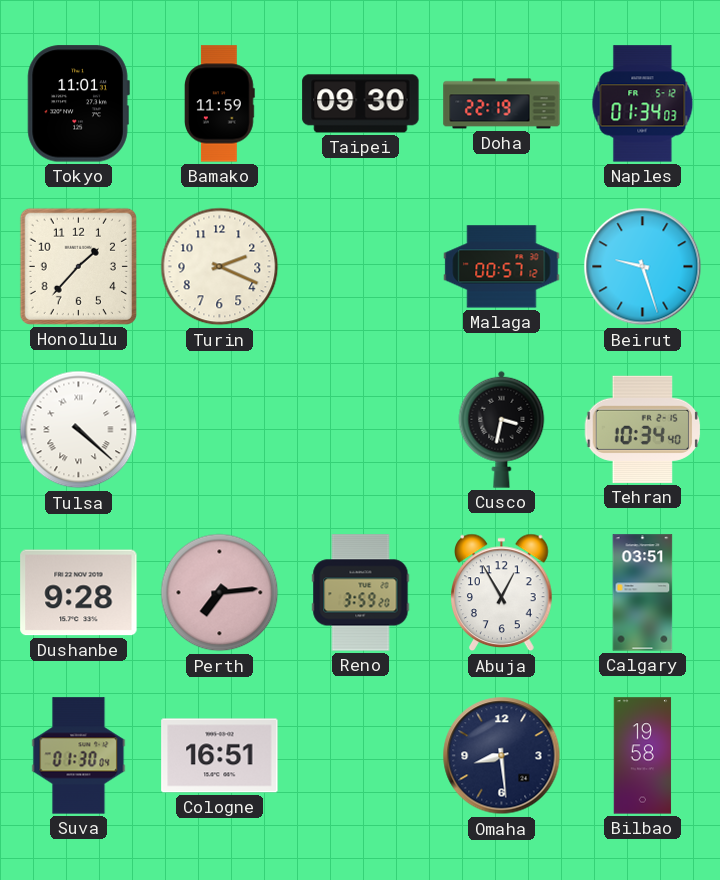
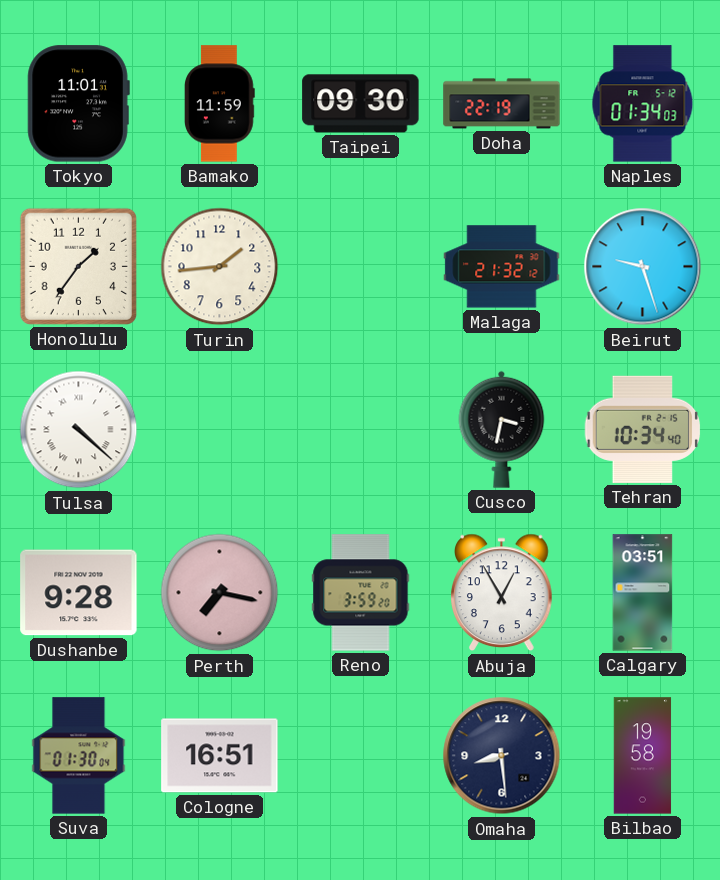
Honolulu: 1:37 -> 1:36 (78, 266)
Turin: 2:19 -> 1:44 (220, 267)
Malaga: 00:57 -> 21:32 (502, 267)
Perth: 7:14 -> 7:17 (220, 593)
